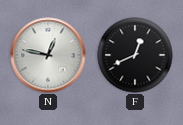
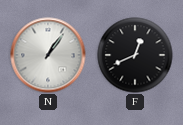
N: 12:47 -> 1:06 (48, 55)
